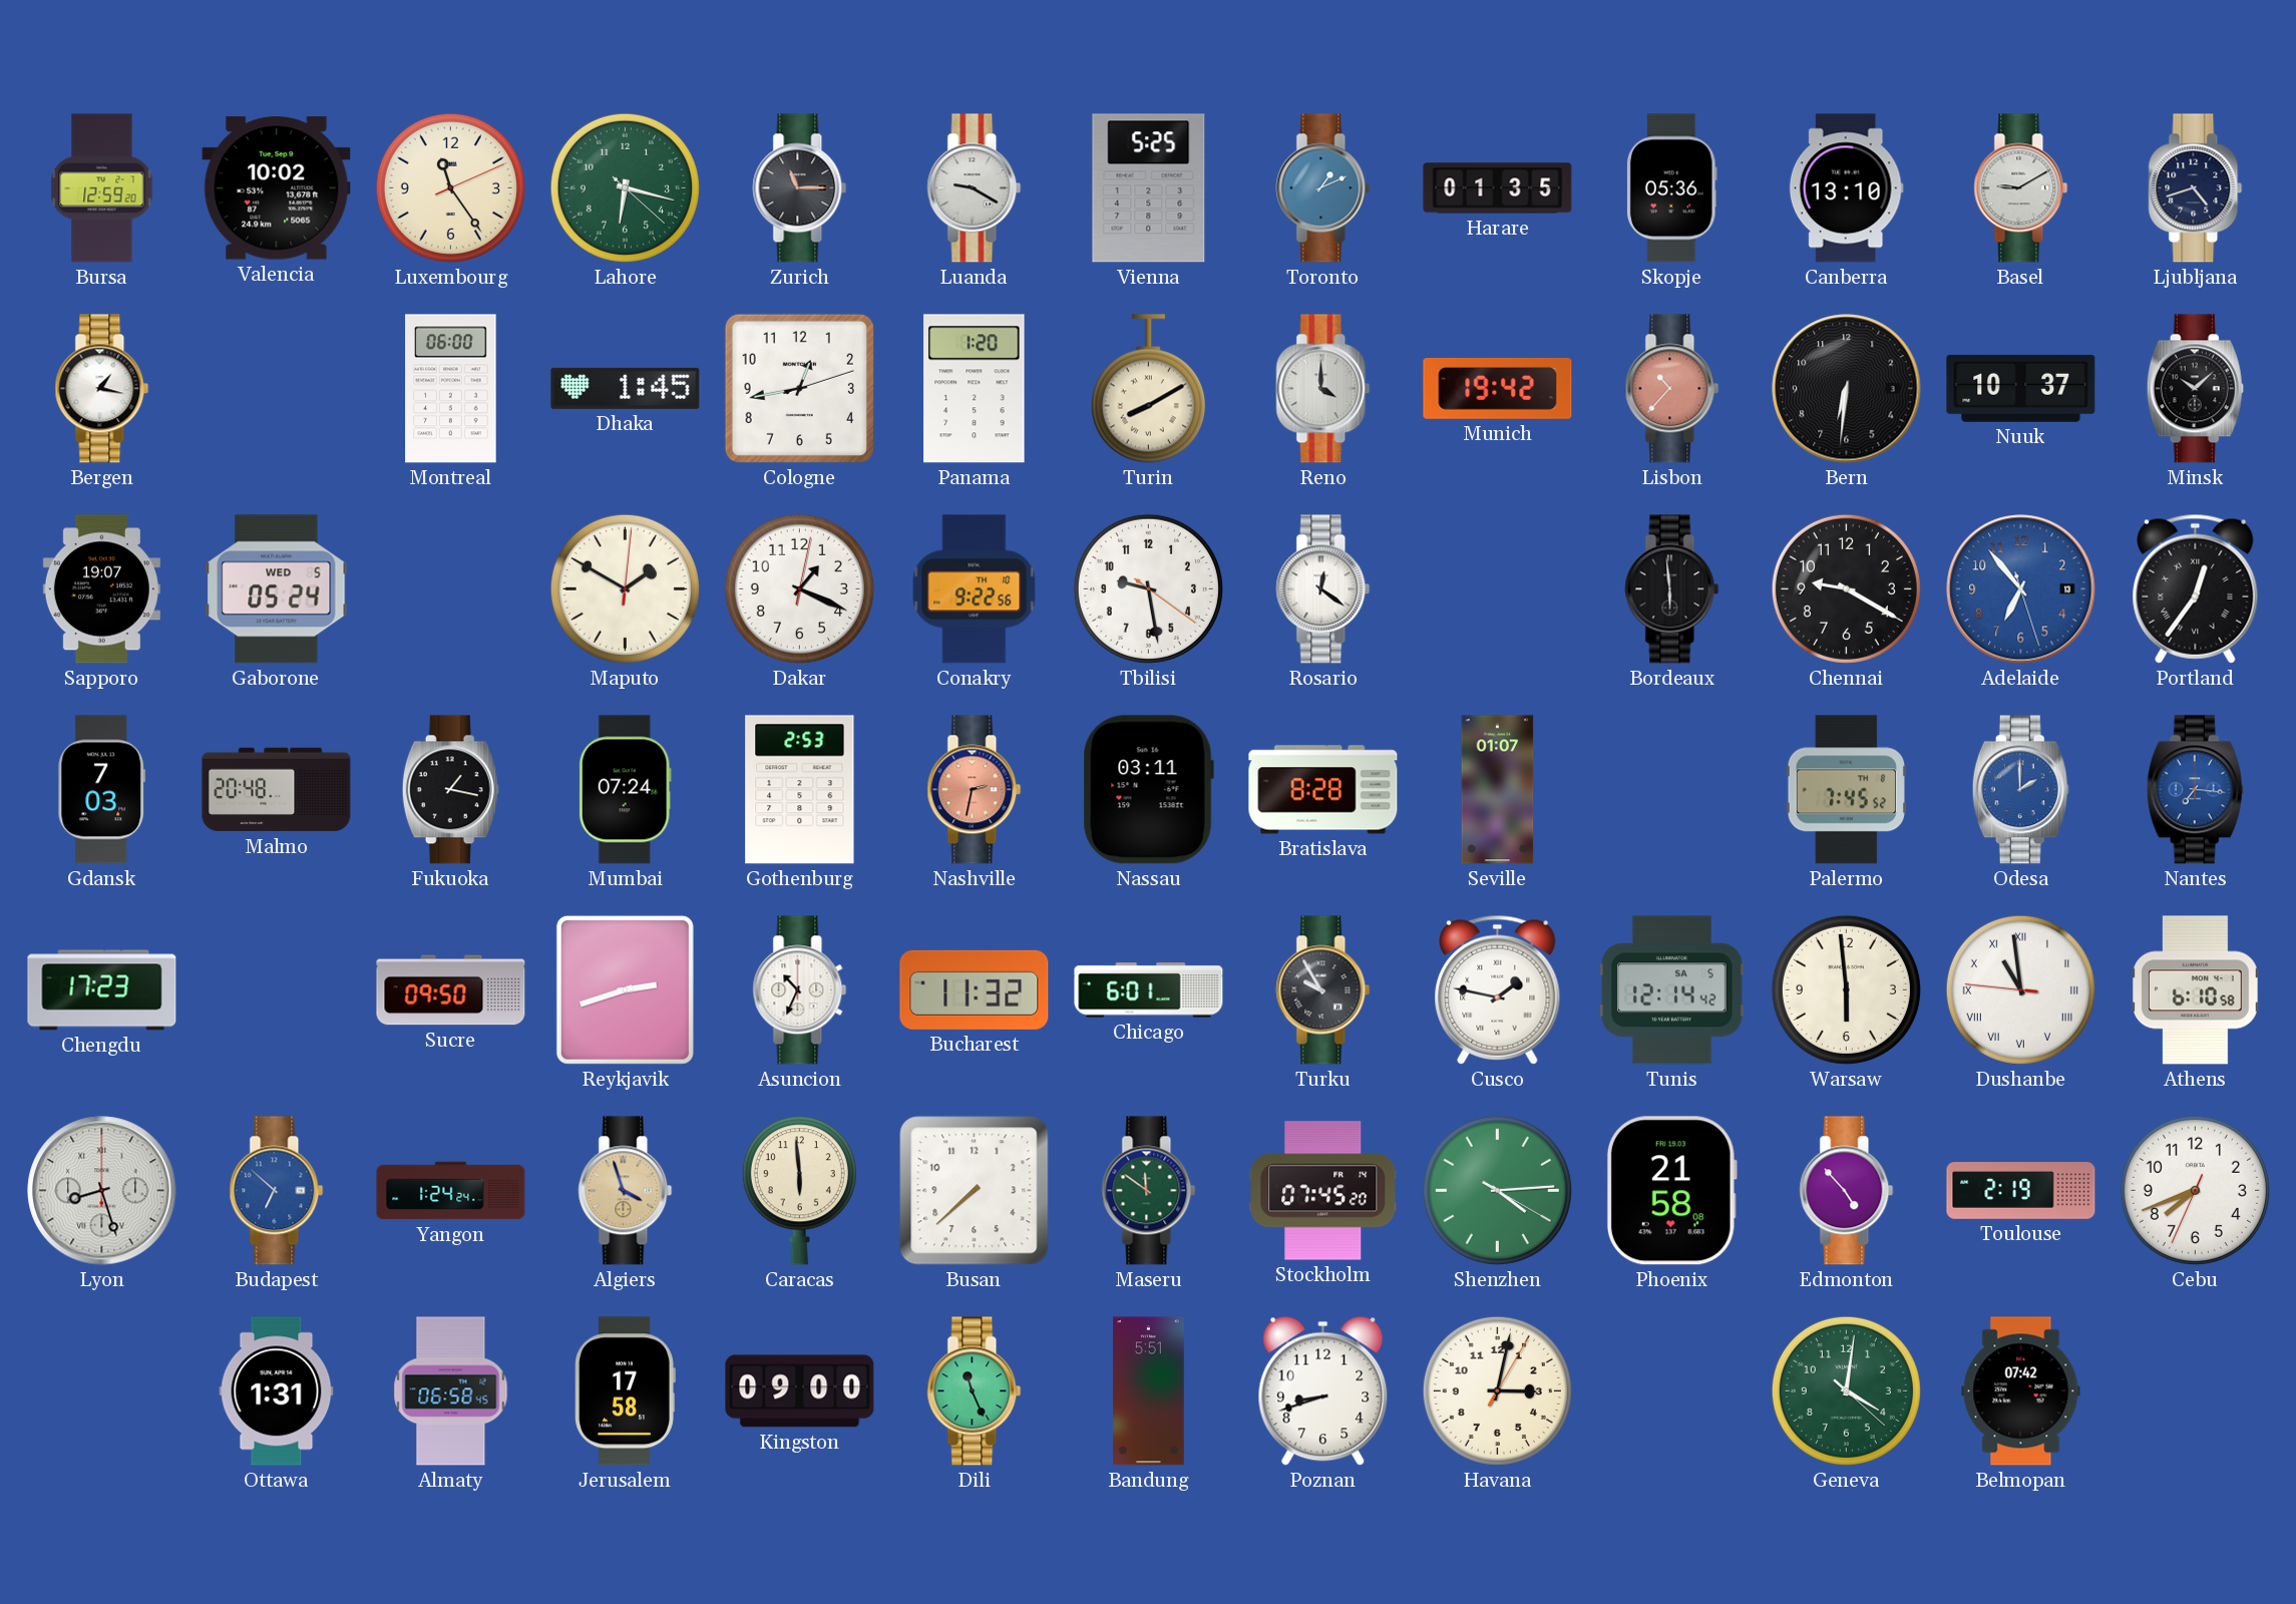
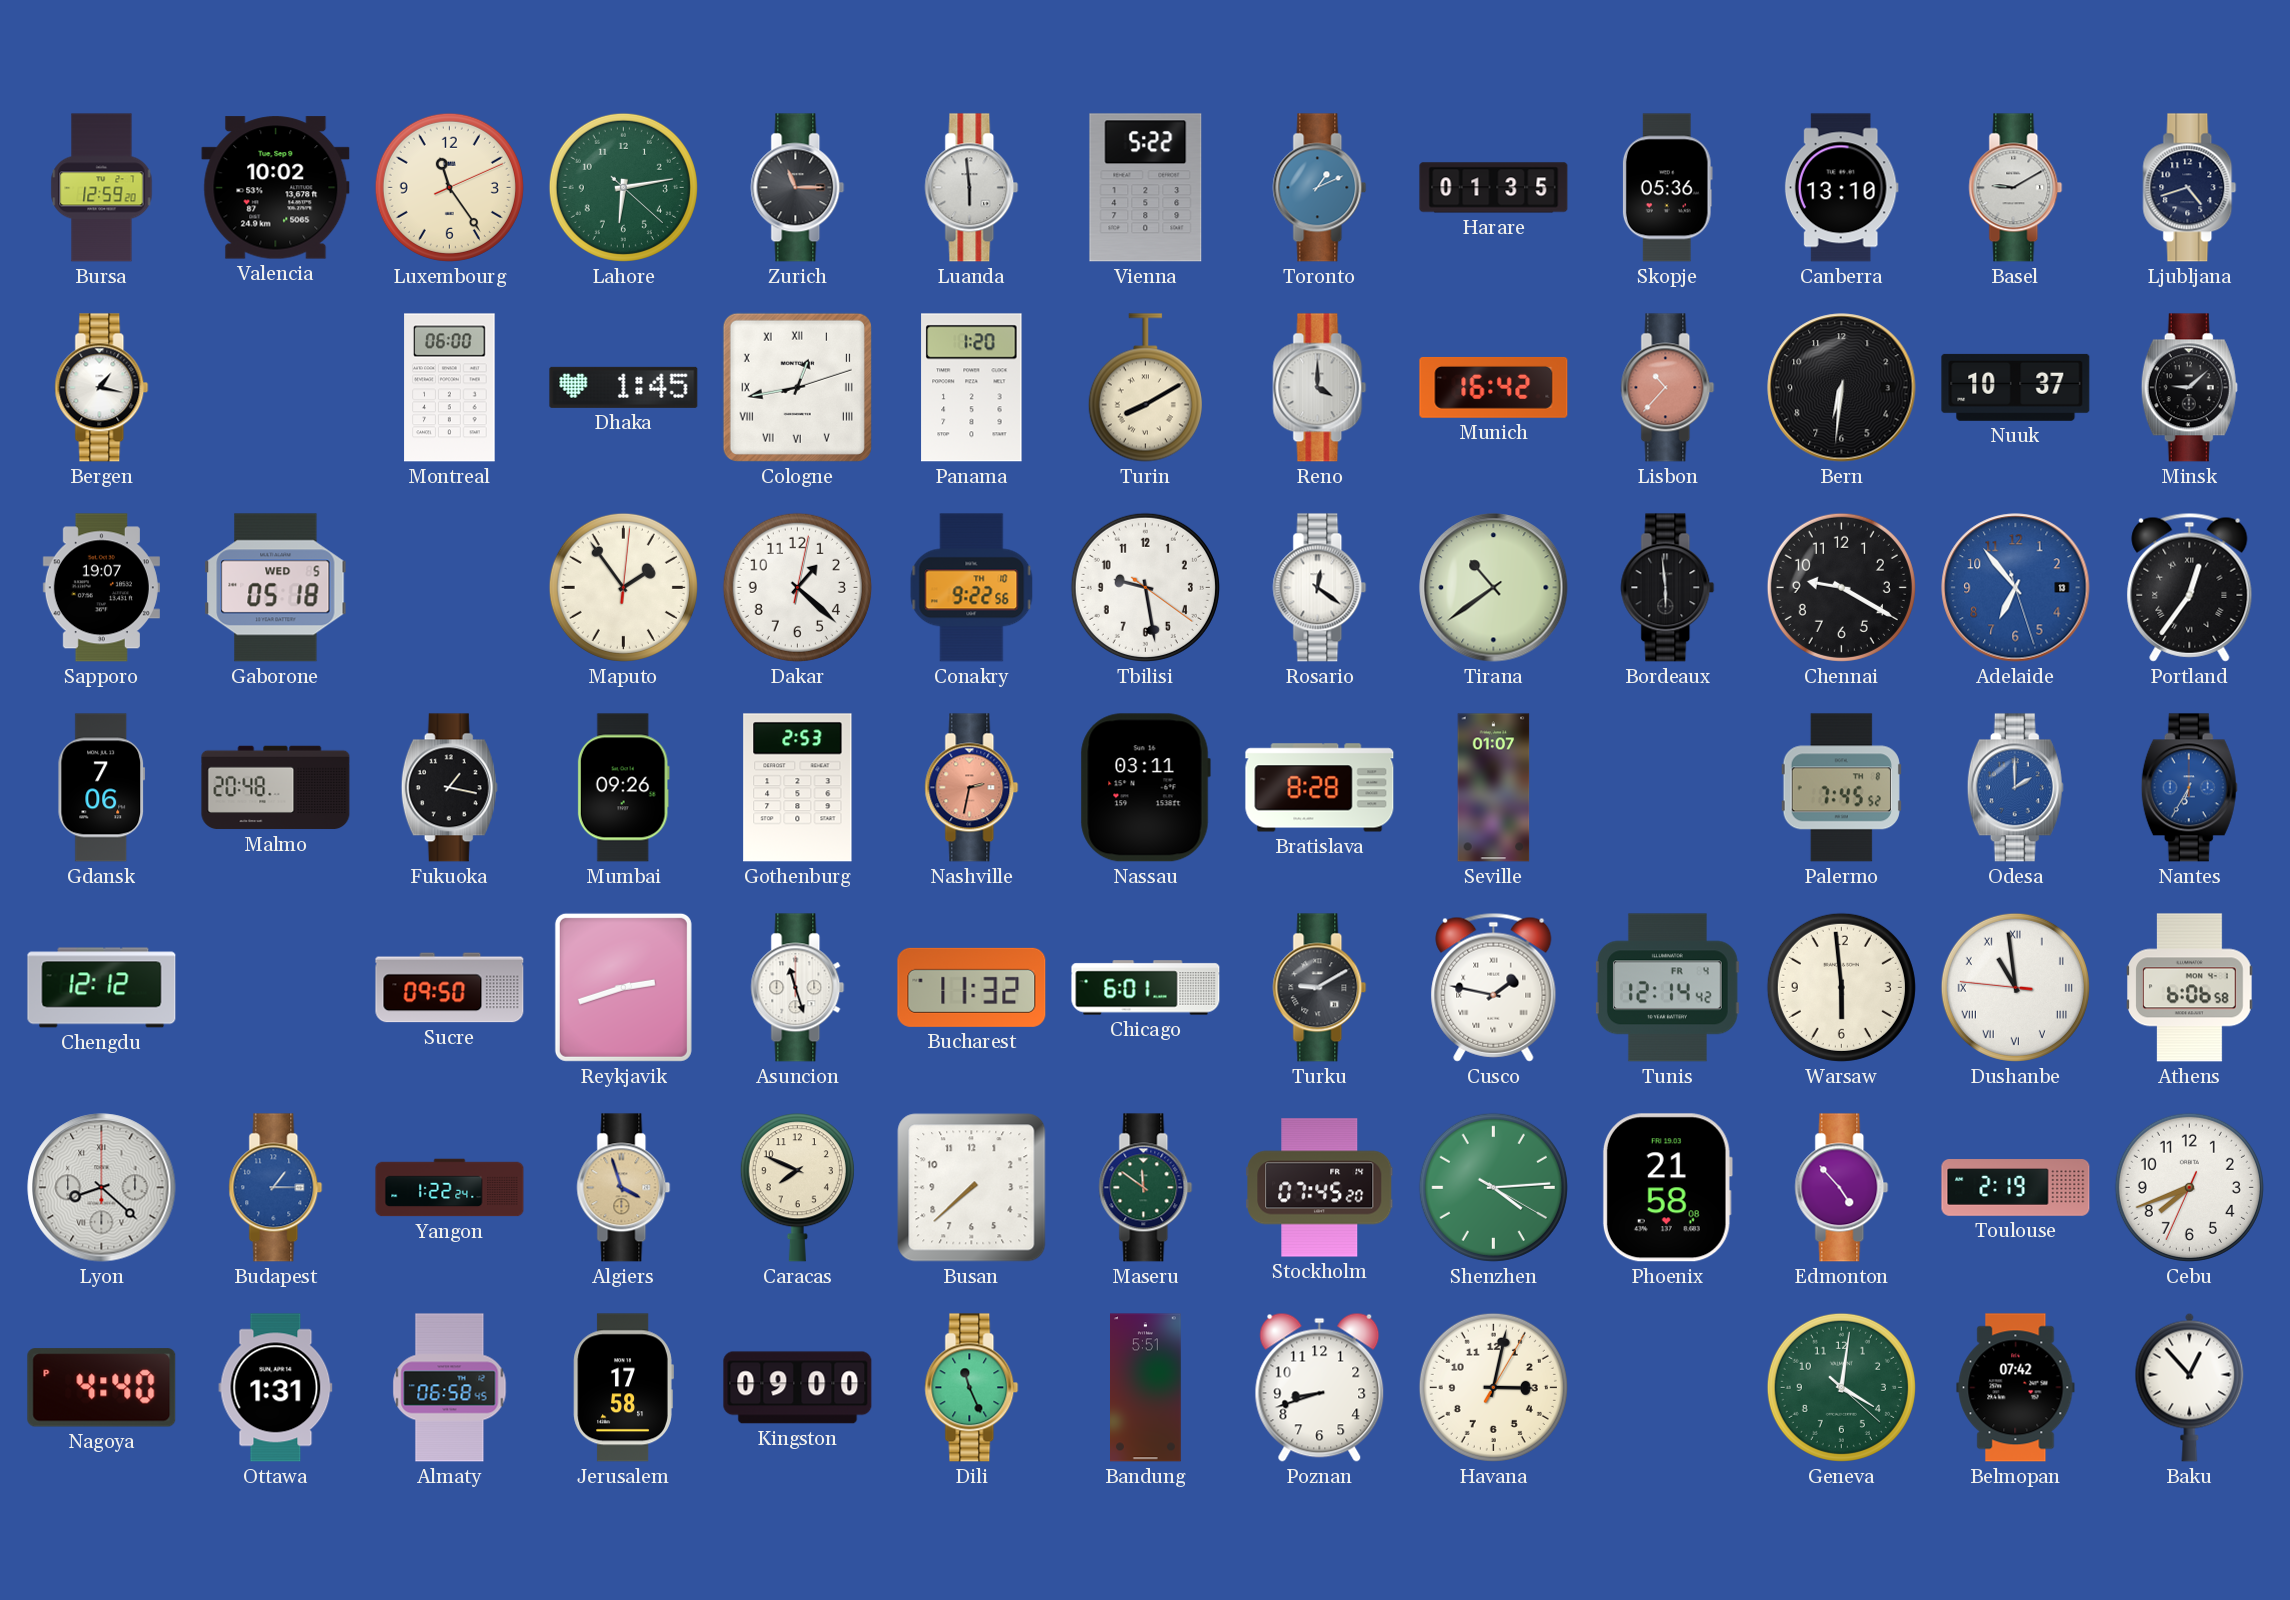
Lahore: 6:17 -> 6:13 (623, 187)
Luanda: 9:20 -> 5:59 (972, 188)
Vienna: 5:25 -> 5:22 (1146, 188)
Cologne numerals: Arabic -> Roman (797, 387)
Munich: 19:42 -> 16:42 (1494, 387)
Minsk: 10:08 -> 9:08 (2189, 388)
Gaborone: 05:24 -> 05:18 (276, 588)
Maputo: 1:50 -> 1:54 (623, 587)
Dakar: 1:19 -> 1:22 (797, 587)
Tirana: none -> 10:39 (1494, 588)
Gdansk: 7:03 -> 7:06 (102, 788)
Mumbai: 07:24 -> 09:26 (623, 788)
Nantes: 7:16 -> 6:35 (2189, 788)
Chengdu: 17:23 -> 12:12 (102, 988)
Asuncion: 10:34 -> 11:27 (798, 988)
Turku: 9:55 -> 9:10 (1320, 988)
Tunis date: SA 5 -> FR 4 (1667, 988)
Athens: 6:10 -> 6:06 (2190, 988)
Lyon: 8:27 -> 8:22 (102, 1188)
Budapest: 6:52 -> 1:15 (276, 1188)
Yangon: 1:24 -> 1:22 (450, 1188)
Caracas: 5:59 -> 7:49 (797, 1188)
Nagoya: none -> 4:40 (102, 1388)
Baku: none -> 12:53 (2190, 1387)
